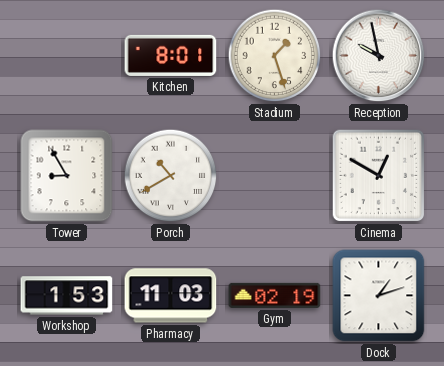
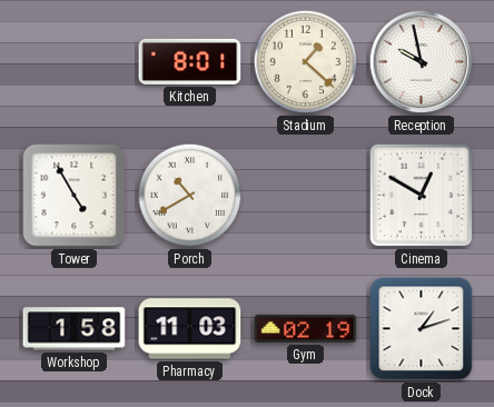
Stadium: 1:27 -> 1:22 (306, 62)
Tower: 8:55 -> 4:55 (75, 196)
Workshop: 1:53 -> 1:58 (75, 329)
